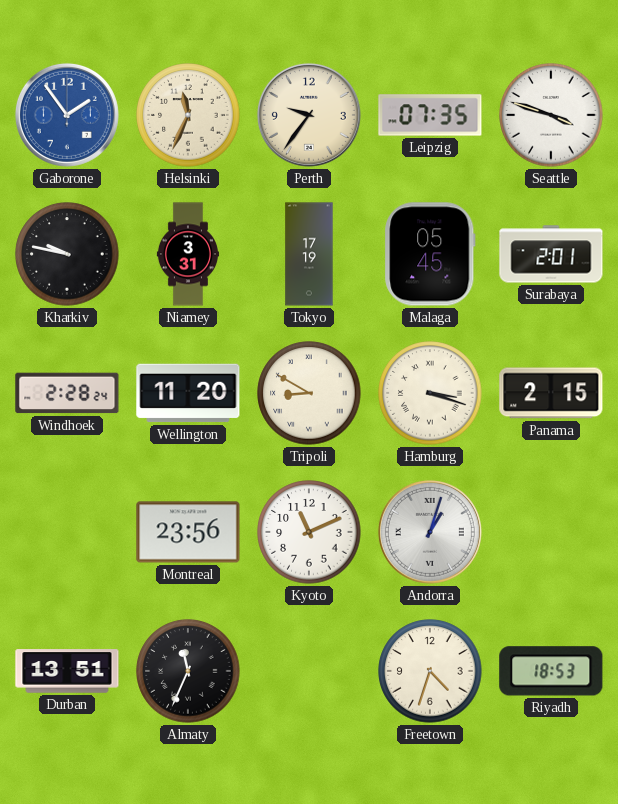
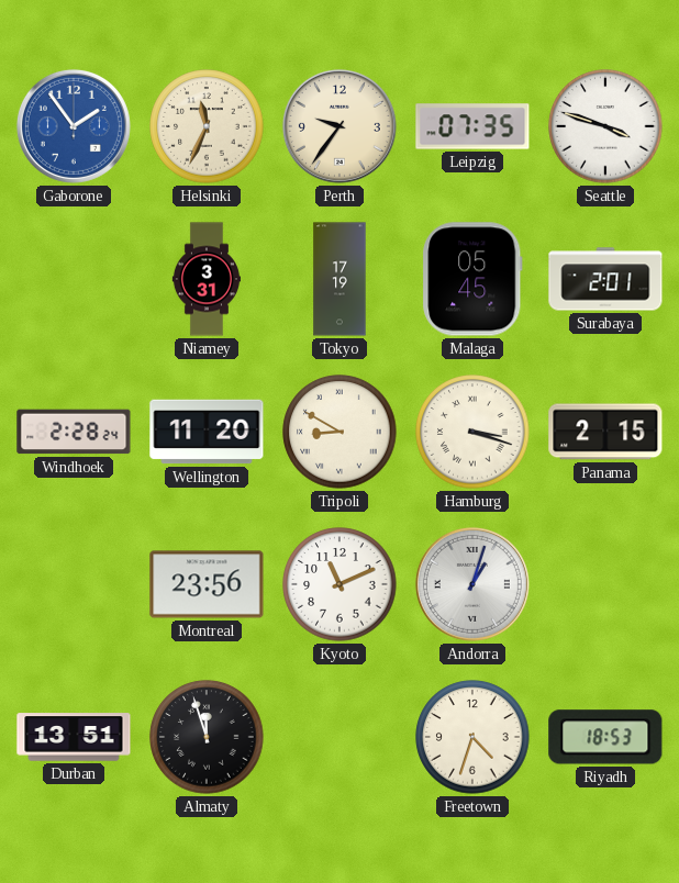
Kharkiv: 9:47 -> none (67, 254)
Almaty: 11:34 -> 11:57 (207, 737)
